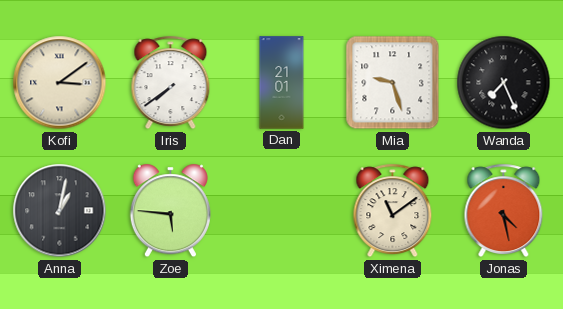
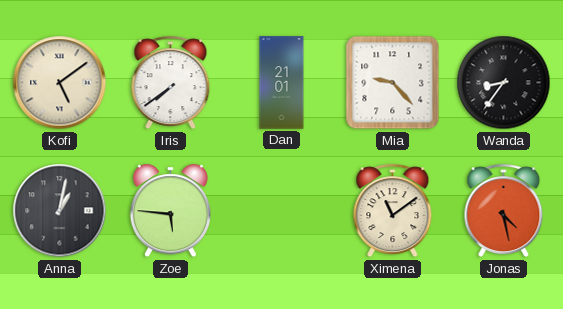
Kofi: 3:09 -> 5:09 (60, 83)
Mia: 9:27 -> 9:23 (393, 83)
Wanda: 7:26 -> 8:36 (504, 83)
